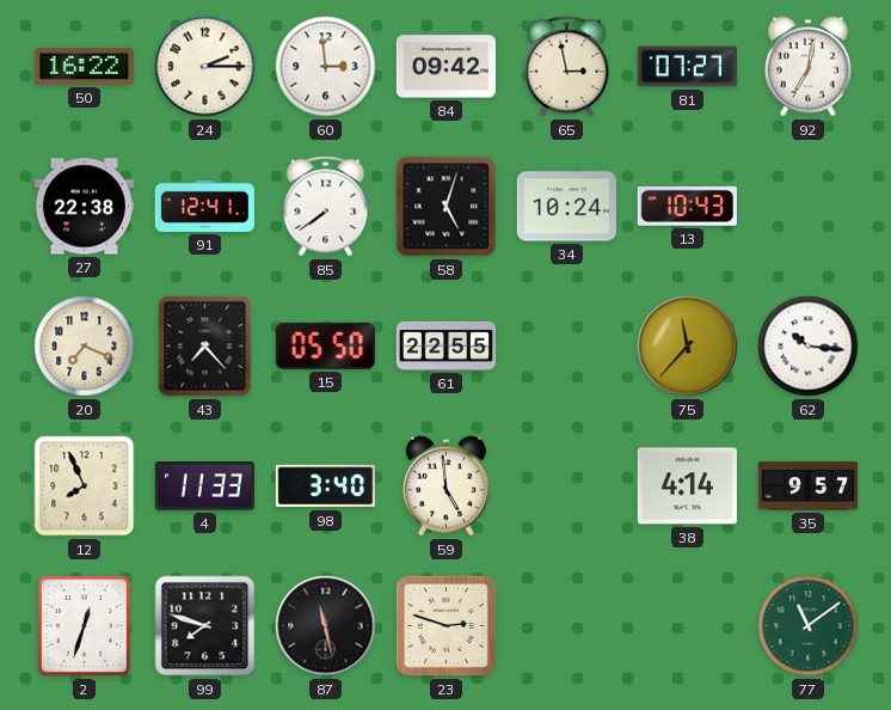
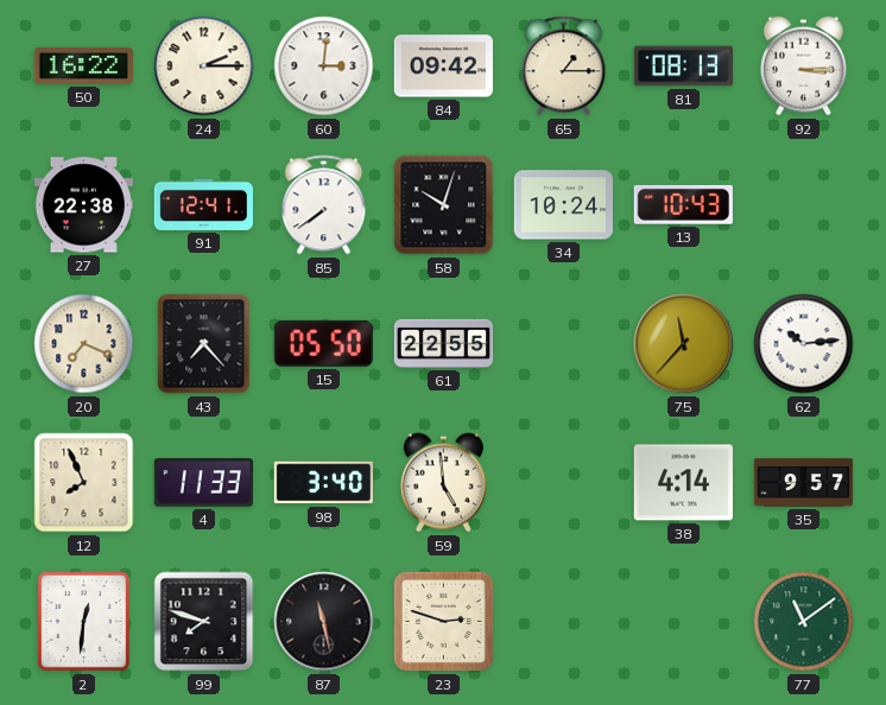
60: 2:59 -> 3:01 (324, 66)
65: 2:58 -> 1:15 (564, 66)
81: 07:27 -> 08:13 (683, 66)
92: 7:02 -> 3:15 (803, 66)
58: 5:03 -> 10:03 (444, 205)
62: 10:16 -> 10:14 (804, 344)
2: 12:33 -> 12:31 (83, 621)
